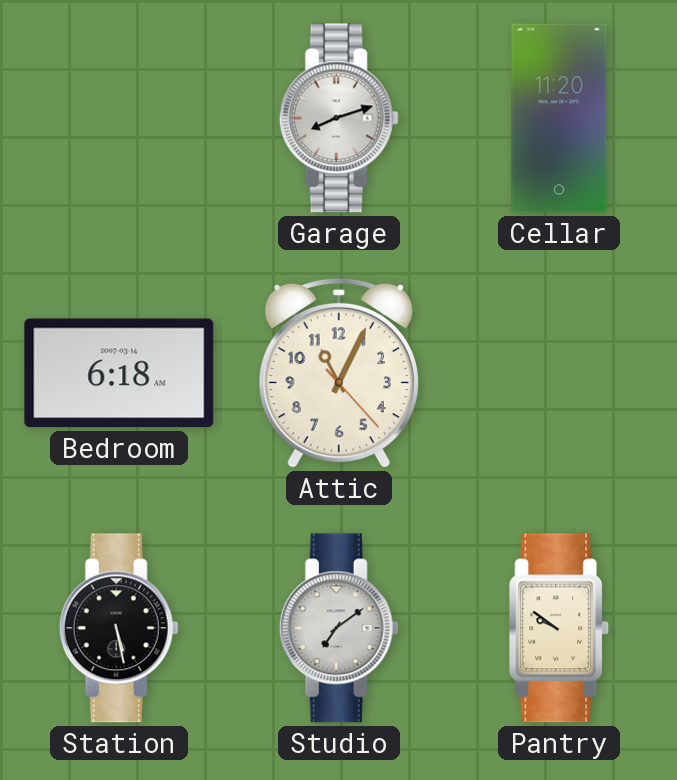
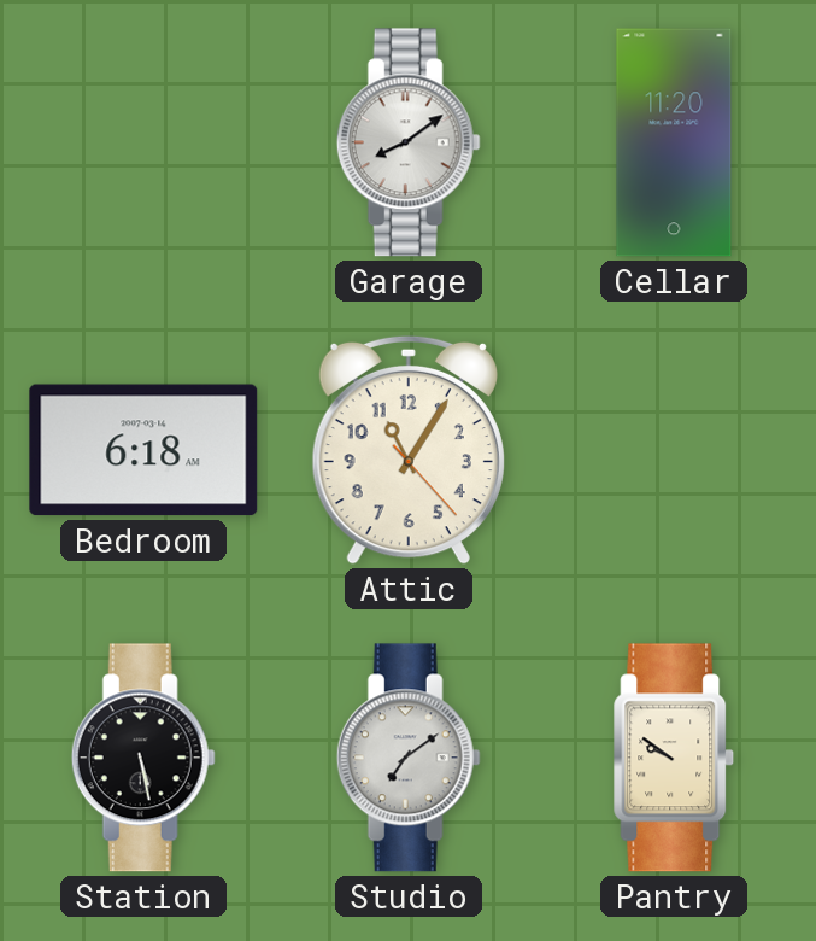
Garage: 8:12 -> 8:09 (409, 142)
Attic: 11:04 -> 11:05 (409, 450)
